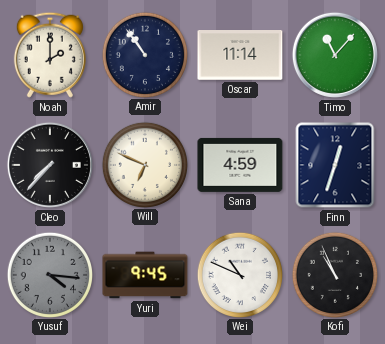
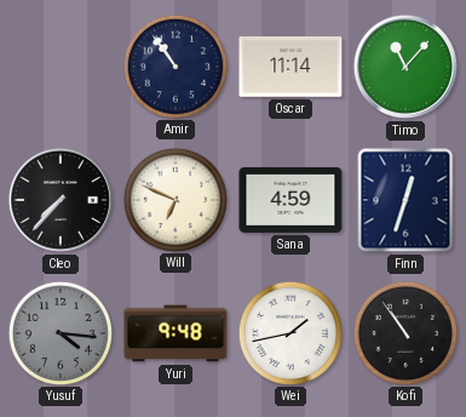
Noah: 2:00 -> none (50, 55)
Yuri: 9:45 -> 9:48 (176, 333)
Wei: 10:49 -> 1:43 (289, 332)
Kofi: 10:56 -> 10:54 (404, 332)
